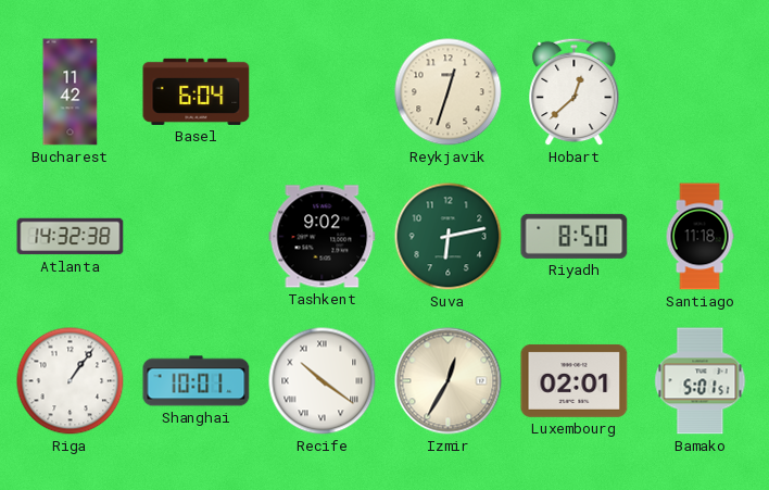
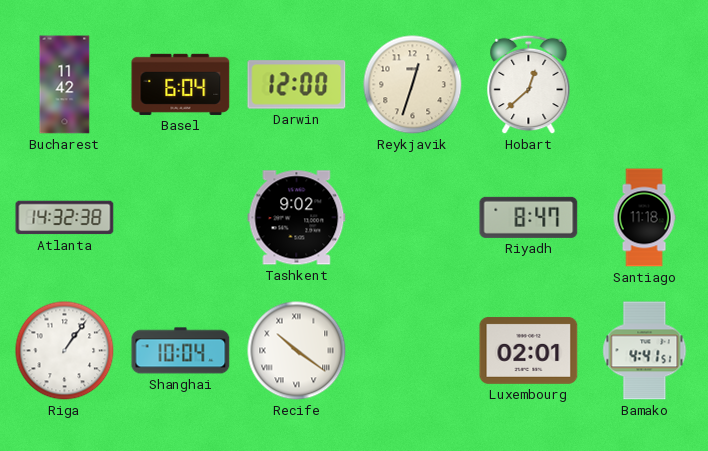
Darwin: none -> 12:00 (297, 85)
Suva: 6:13 -> none (449, 237)
Riyadh: 8:50 -> 8:47 (529, 217)
Shanghai: 10:01 -> 10:04 (181, 351)
Izmir: 12:35 -> none (449, 381)
Bamako: 5:01 -> 4:41 (645, 351)
